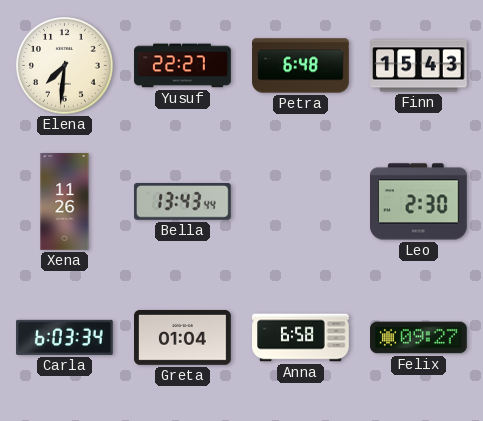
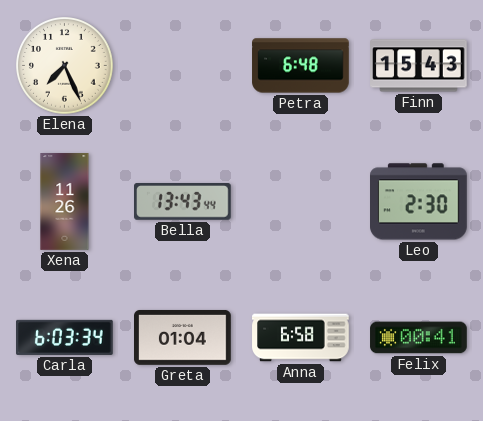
Elena: 7:31 -> 7:26 (65, 66)
Yusuf: 22:27 -> none (183, 66)
Felix: 09:27 -> 00:41 (419, 338)
